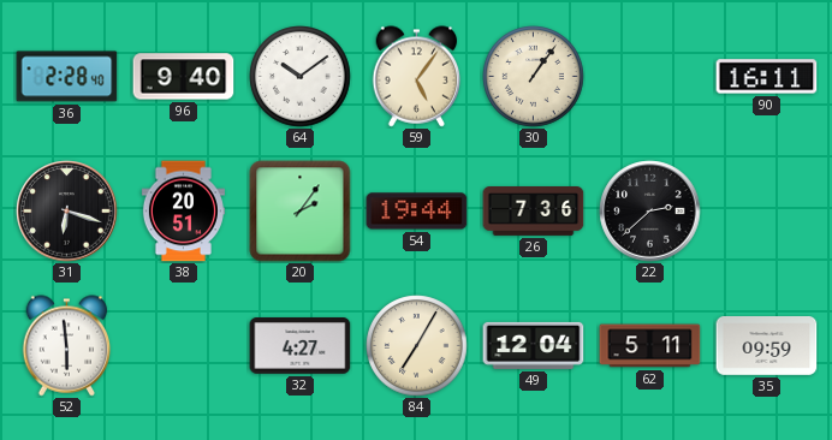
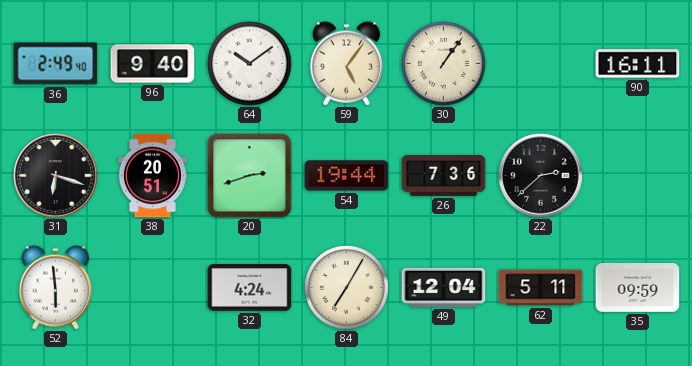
36: 2:28 -> 2:49 (56, 64)
20: 2:06 -> 2:42 (250, 176)
32: 4:27 -> 4:24 (250, 288)
